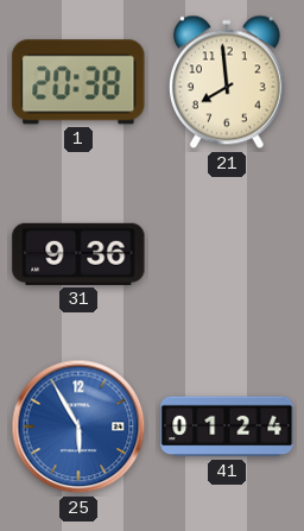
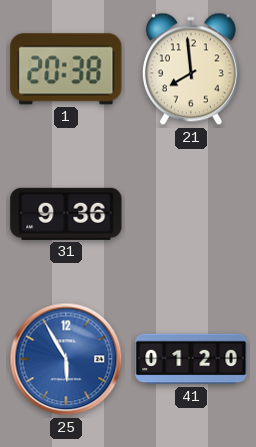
41: 01:24 -> 01:20 (191, 359)
